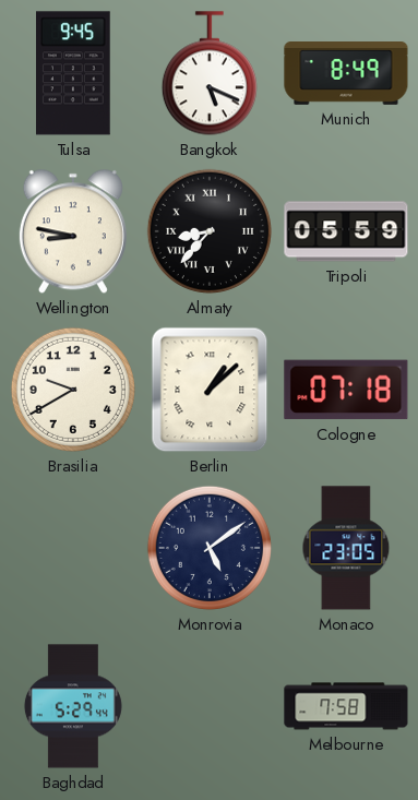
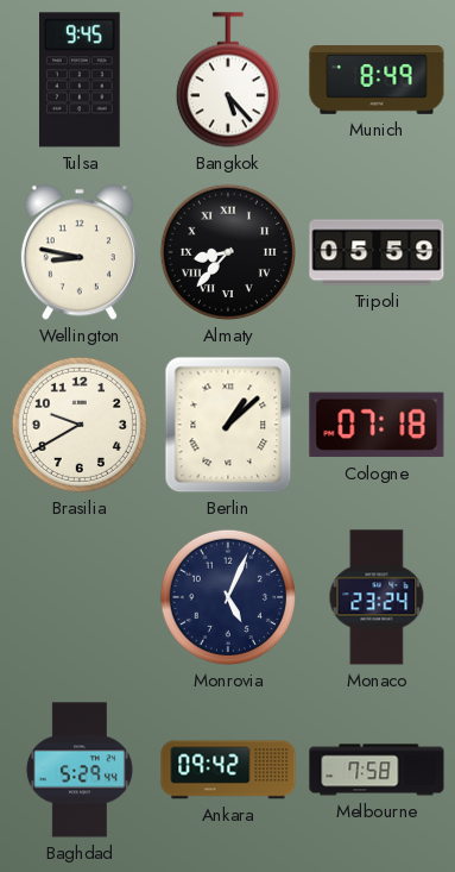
Bangkok: 5:19 -> 5:23 (228, 80)
Monrovia: 5:09 -> 5:04 (228, 597)
Monaco: 23:05 -> 23:24 (377, 597)
Ankara: none -> 09:42 (228, 770)
